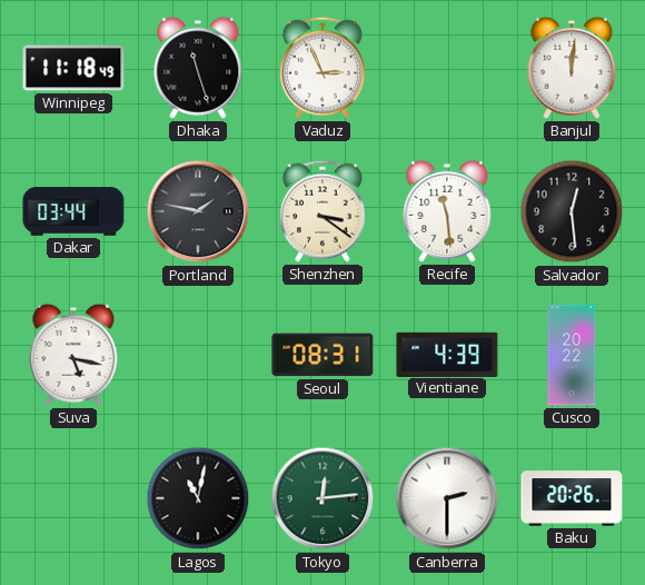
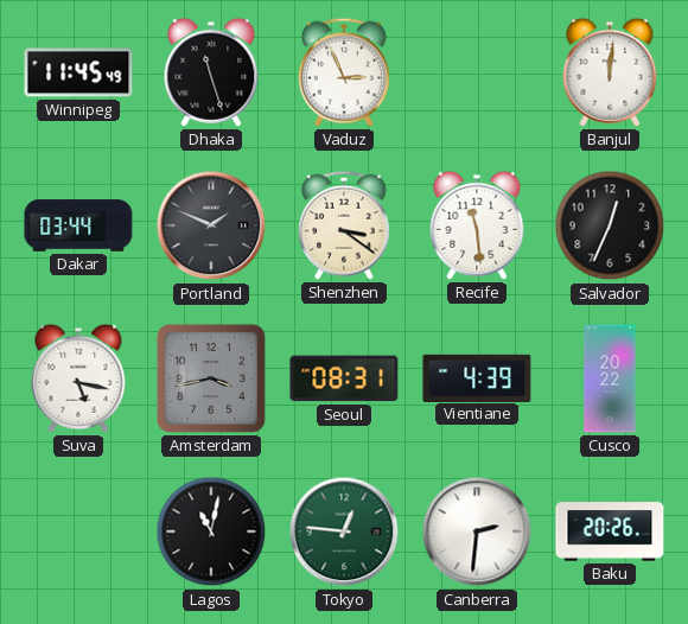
Winnipeg: 11:18 -> 11:45 (78, 72)
Portland: 1:47 -> 1:49 (211, 225)
Salvador: 12:29 -> 12:34 (610, 225)
Amsterdam: none -> 3:43 (211, 378)
Tokyo: 12:14 -> 12:46 (344, 531)
Canberra: 2:30 -> 2:31 (477, 531)
